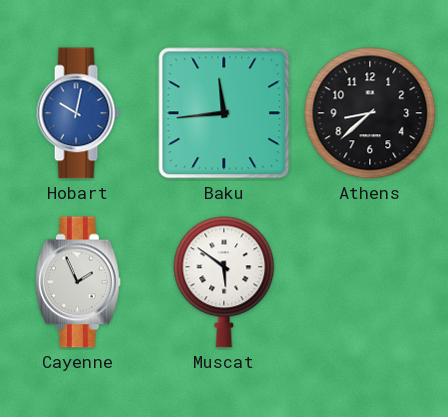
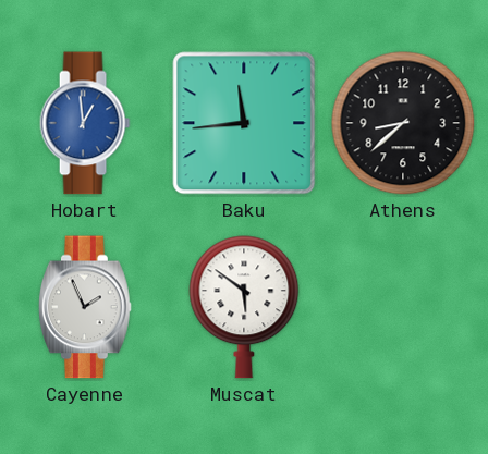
Hobart: 10:02 -> 12:59 (85, 123)
